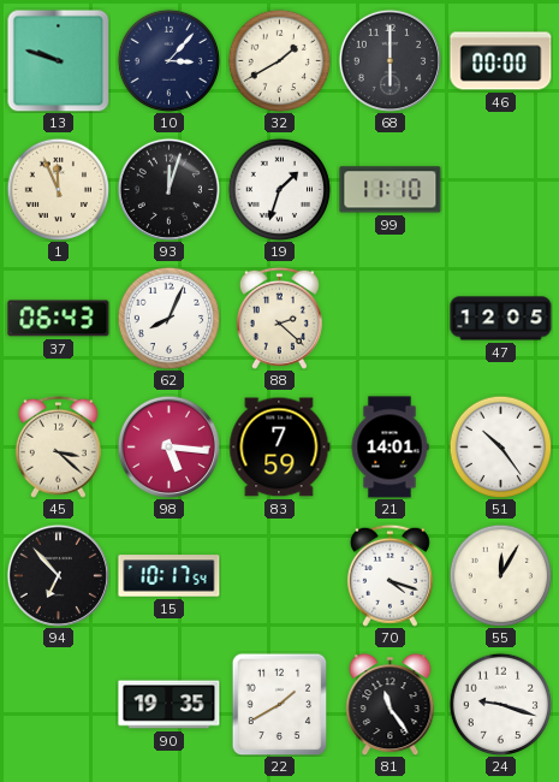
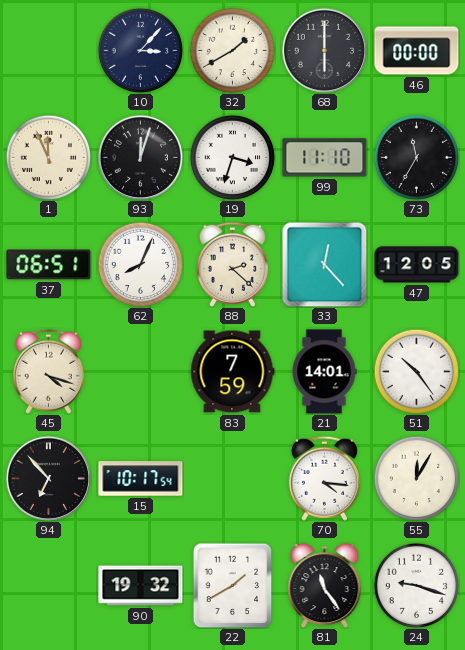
13: 9:48 -> none (58, 60)
19: 1:33 -> 3:33 (232, 157)
73: none -> 11:35 (416, 157)
37: 06:43 -> 06:51 (49, 265)
33: none -> 12:23 (324, 264)
45: 3:22 -> 4:18 (48, 371)
98: 5:16 -> none (168, 446)
70: 4:18 -> 4:16 (324, 478)
90: 19:35 -> 19:32 (141, 586)
